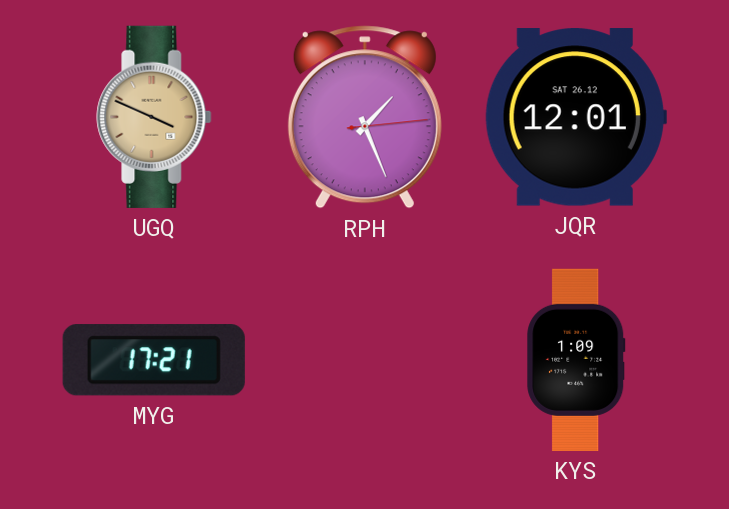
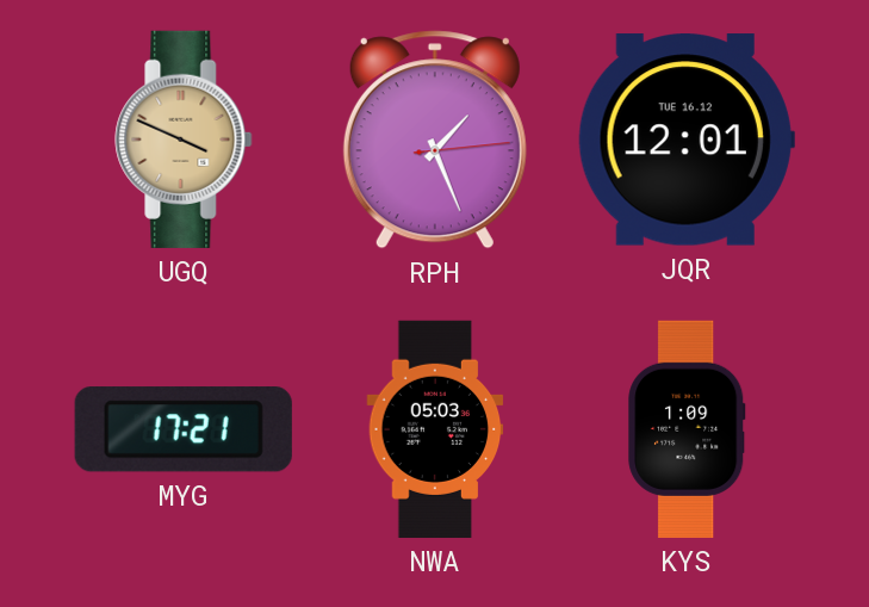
JQR date: SAT 26.12 -> TUE 16.12 (687, 140)
NWA: none -> 05:03 (435, 429)
